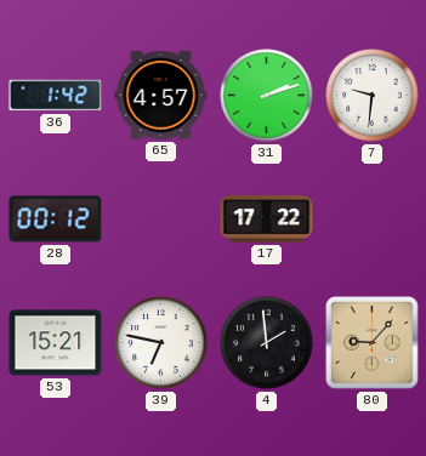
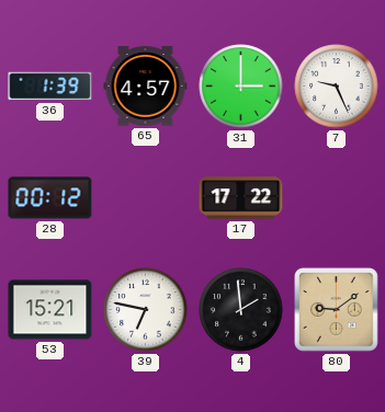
36: 1:42 -> 1:39 (50, 87)
31: 2:12 -> 3:00 (241, 87)
7: 9:31 -> 9:26 (337, 87)
80: 9:07 -> 9:09 (337, 310)
